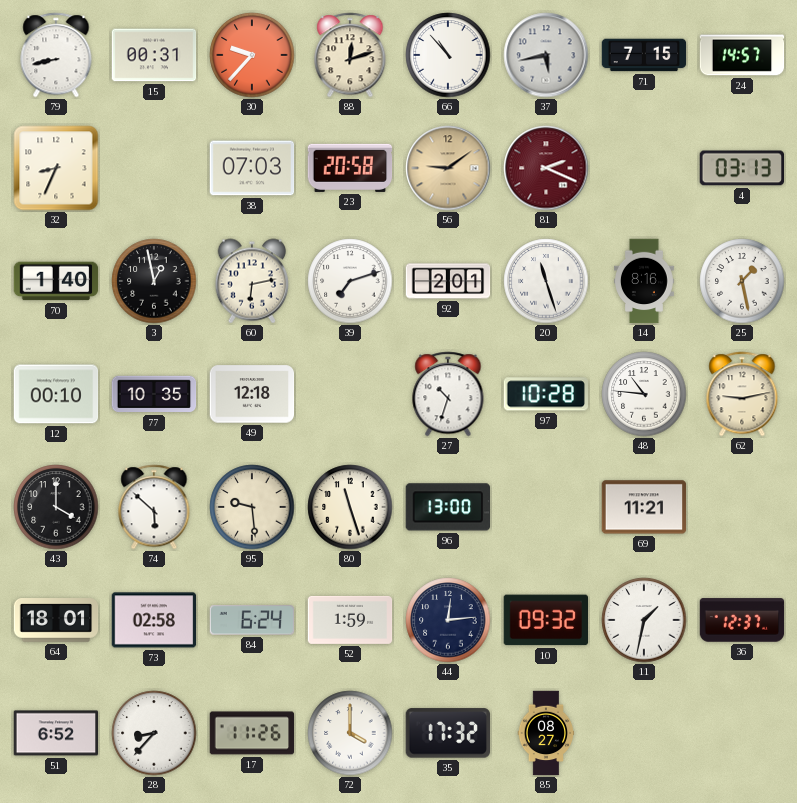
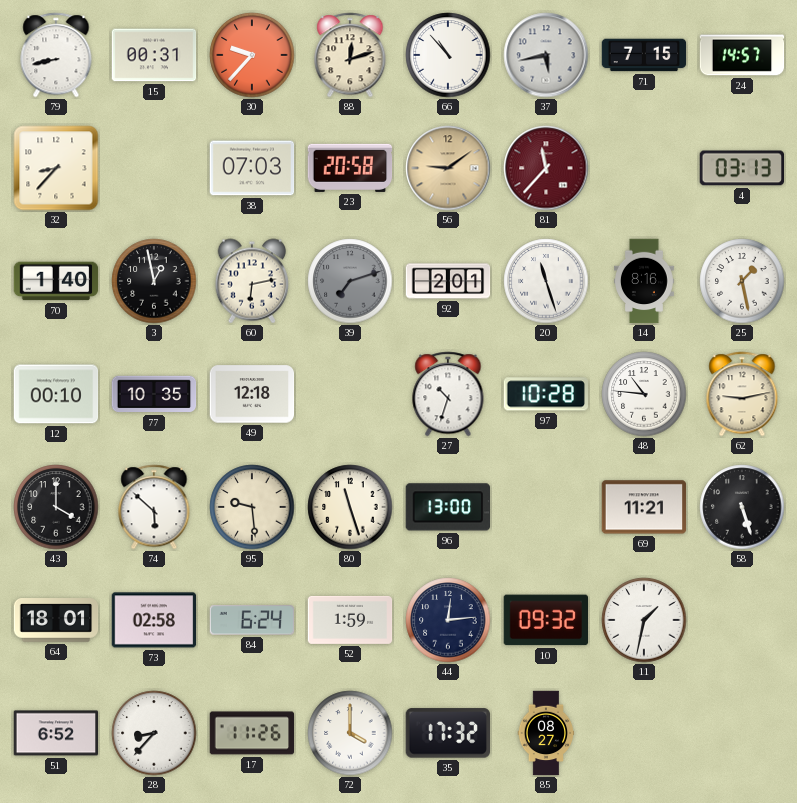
32: 8:34 -> 8:37 (56, 168)
81: 2:19 -> 11:37 (546, 168)
39 dial: white -> grey (350, 281)
58: none -> 5:27 (742, 507)
36: 12:37 -> none (742, 620)
